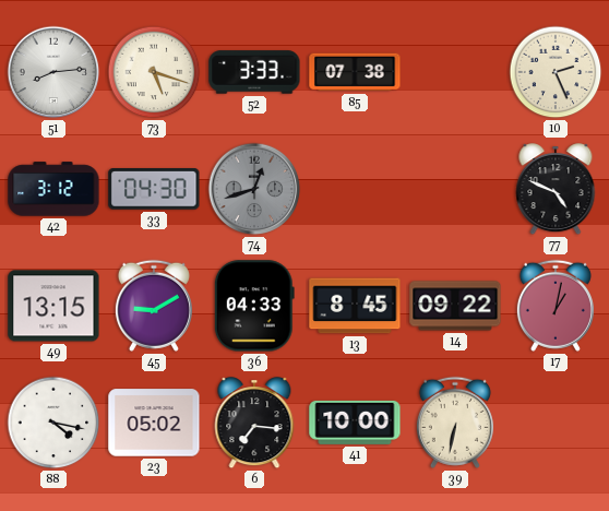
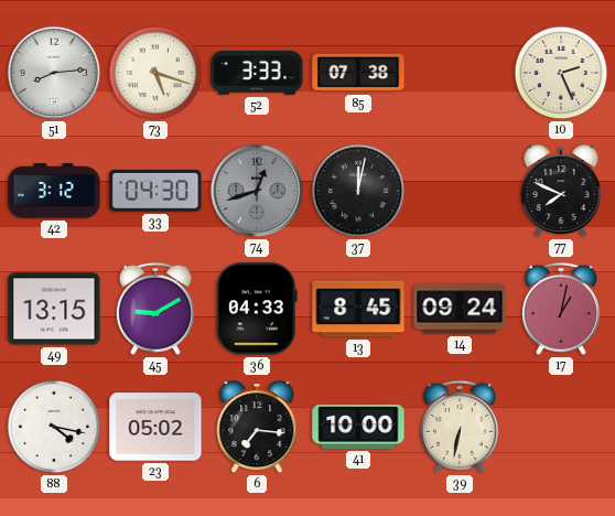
37: none -> 12:02 (358, 191)
77: 4:49 -> 7:49 (561, 192)
14: 09:22 -> 09:24 (460, 309)
